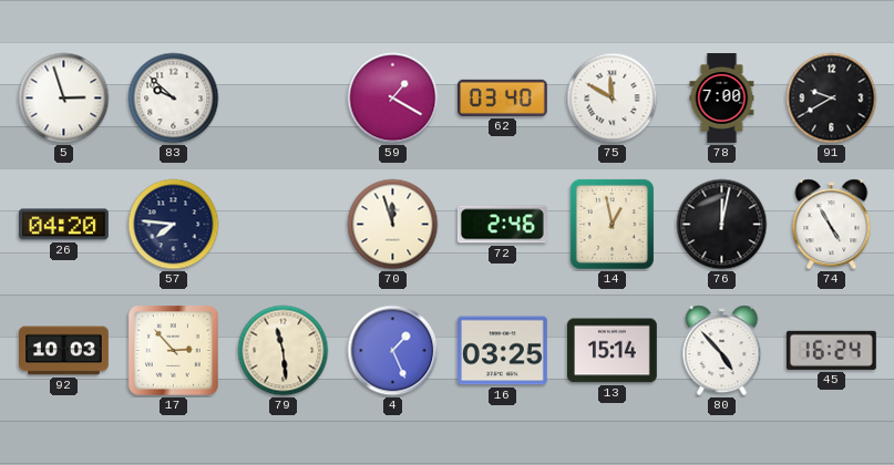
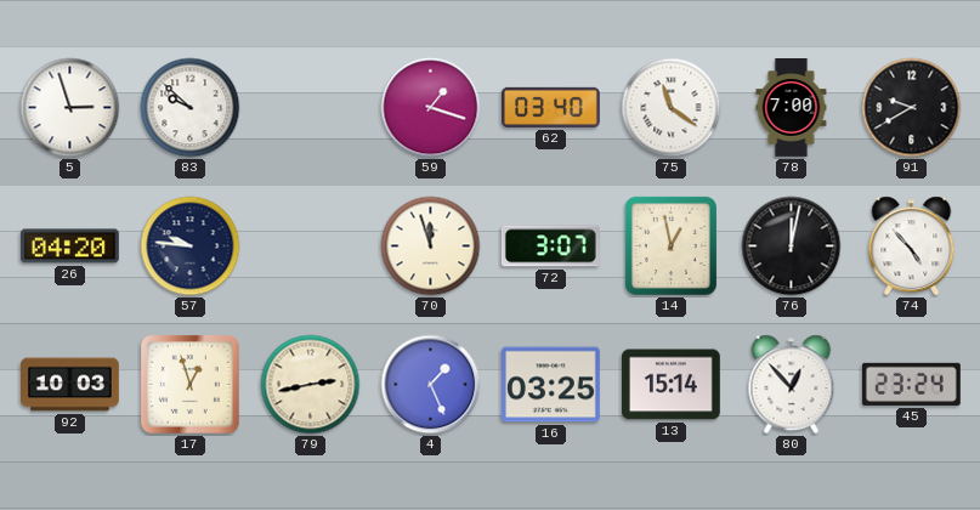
59: 1:20 -> 1:18 (431, 108)
75: 11:50 -> 11:21 (672, 108)
57: 7:46 -> 9:46 (191, 246)
72: 2:46 -> 3:07 (550, 246)
74: 4:55 -> 4:53 (912, 246)
17: 2:53 -> 12:57 (191, 385)
79: 11:29 -> 2:43 (311, 385)
80: 4:53 -> 12:53 (792, 385)
45: 16:24 -> 23:24 (911, 384)
